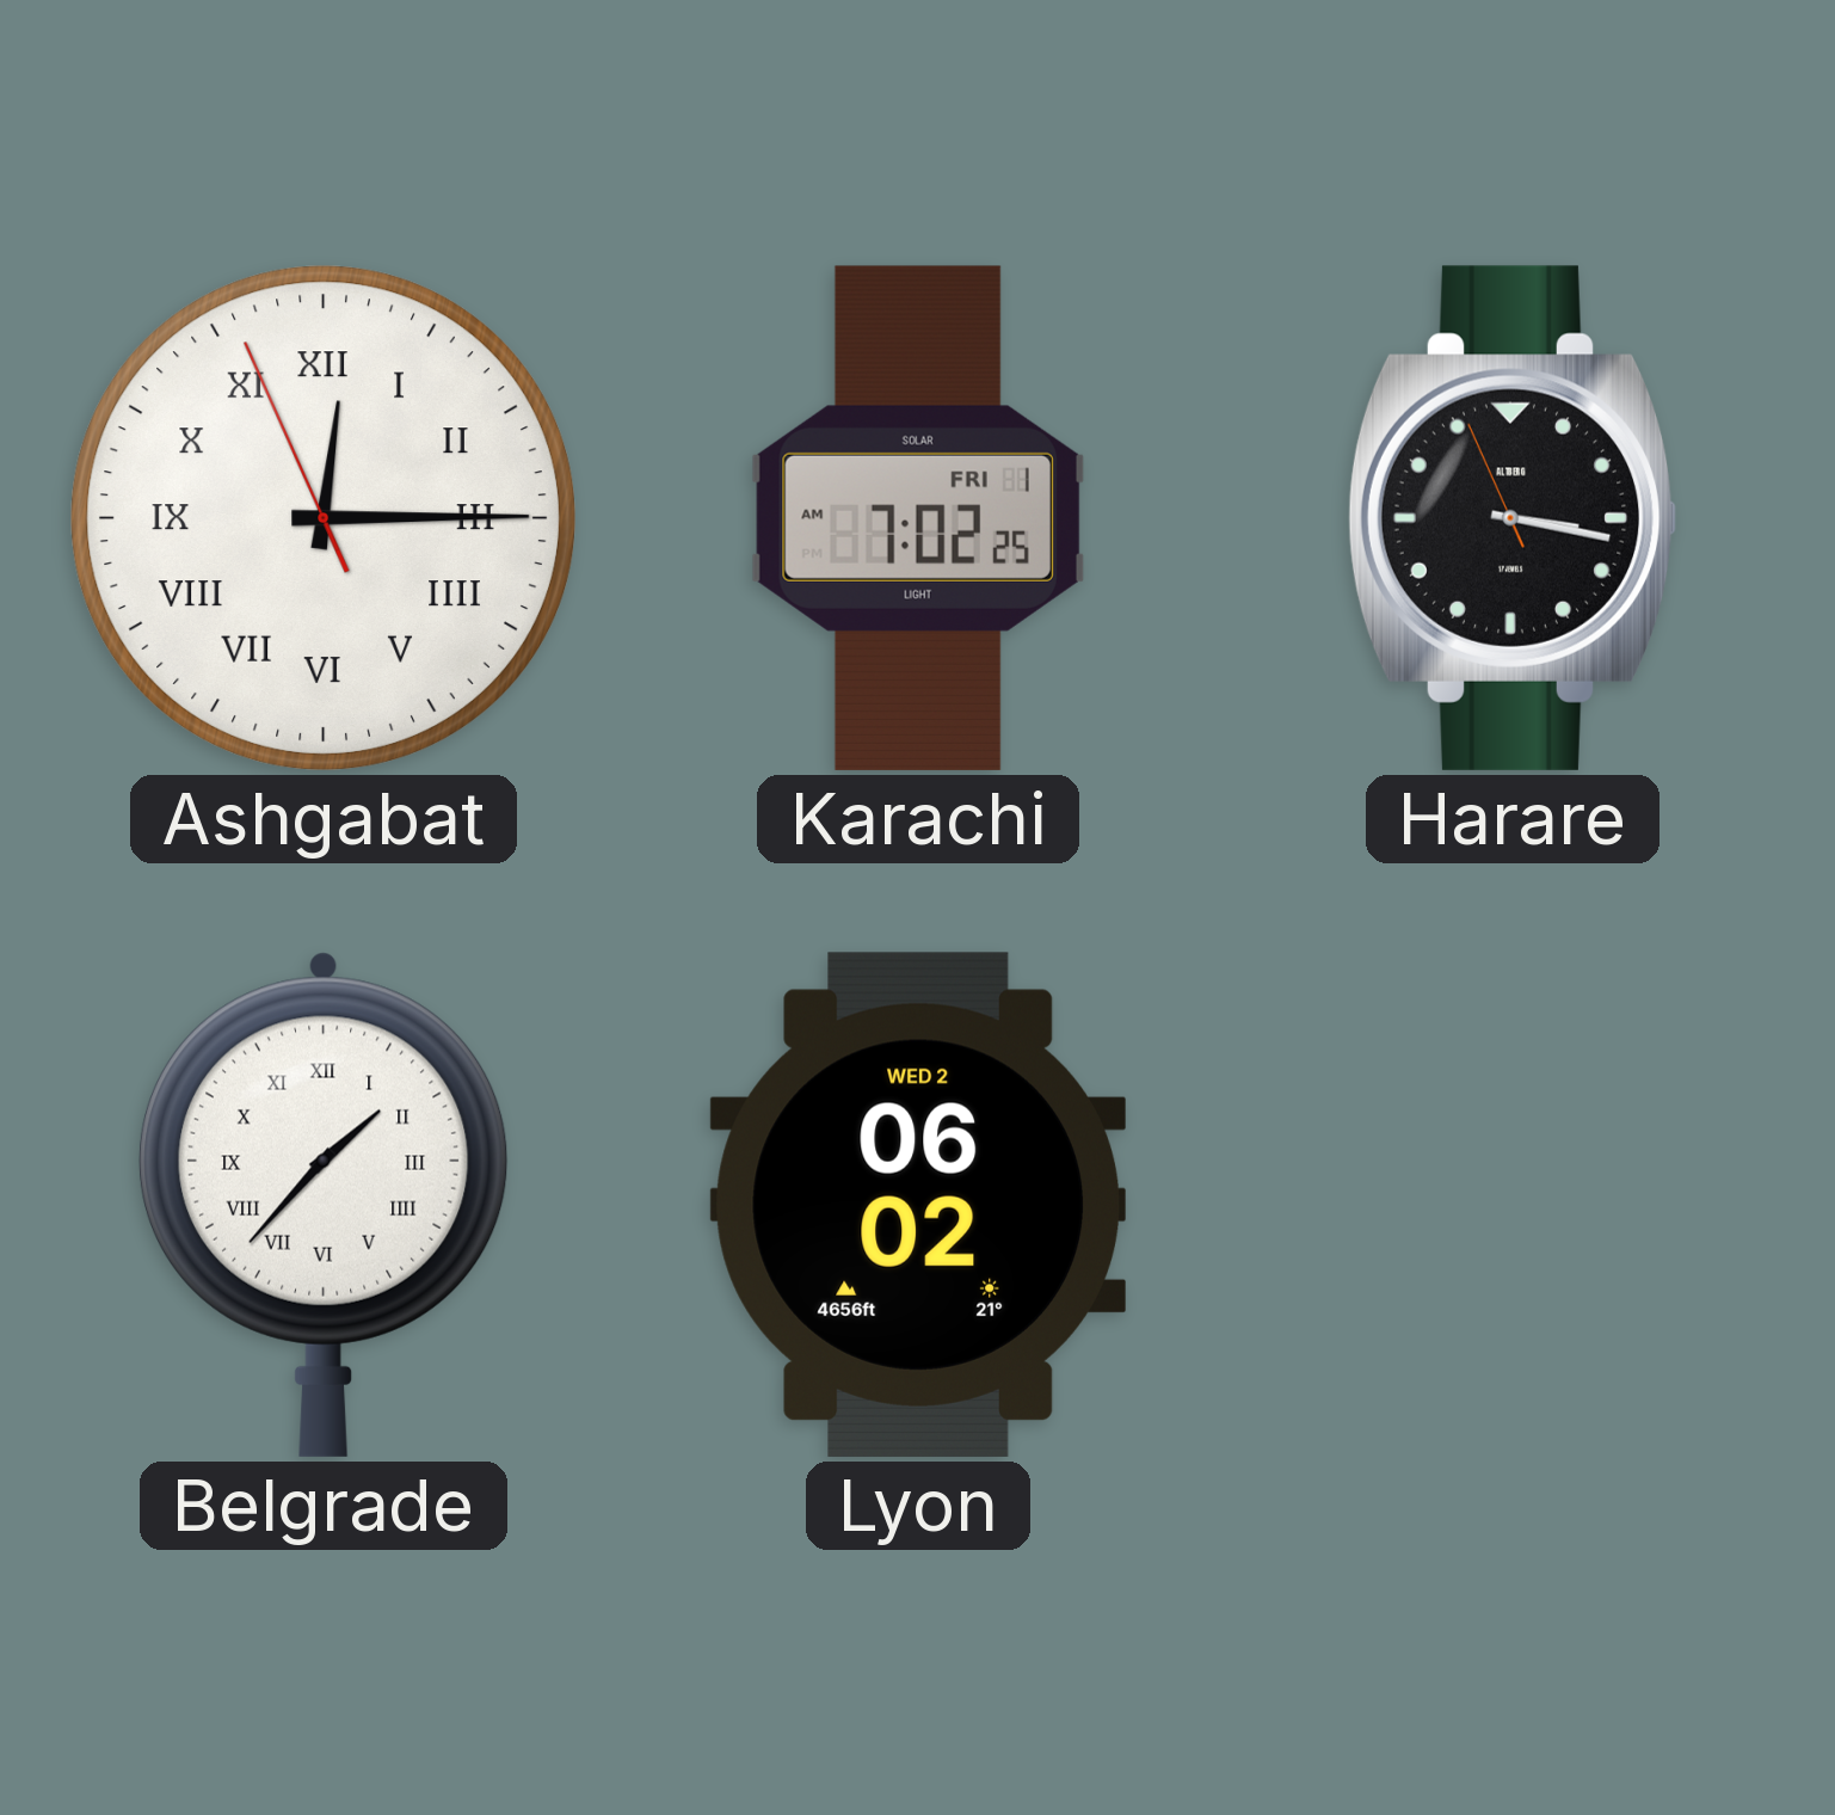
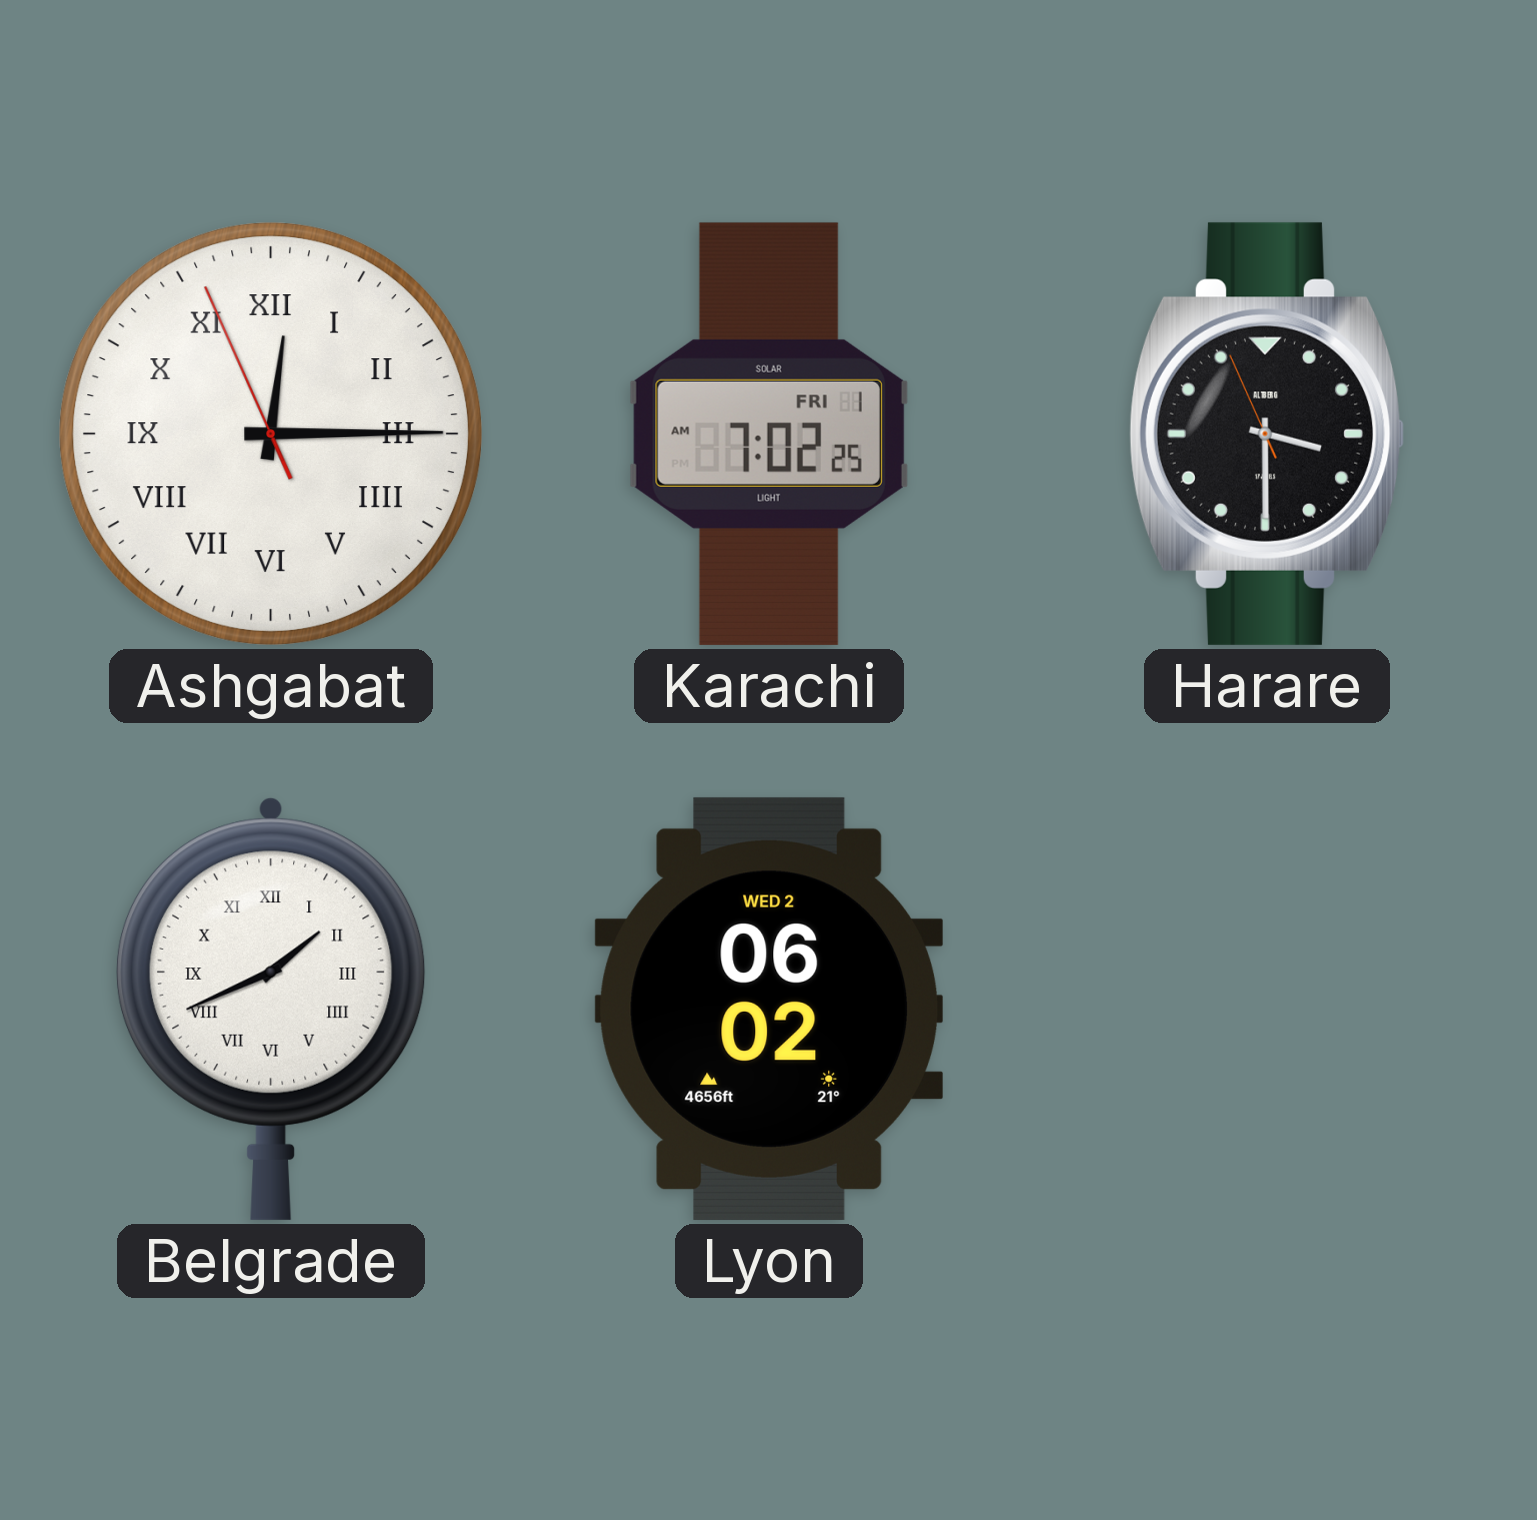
Harare: 3:16 -> 3:29 (1267, 434)
Belgrade: 1:37 -> 1:41 (271, 1009)
